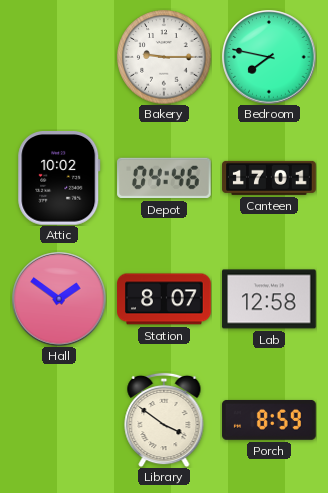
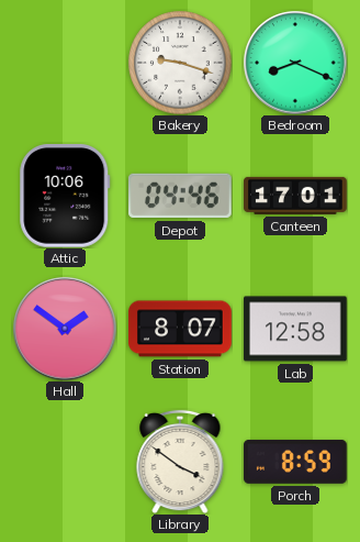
Bakery: 9:15 -> 9:18 (180, 63)
Bedroom: 7:47 -> 8:19 (295, 63)
Attic: 10:02 -> 10:06 (65, 197)
